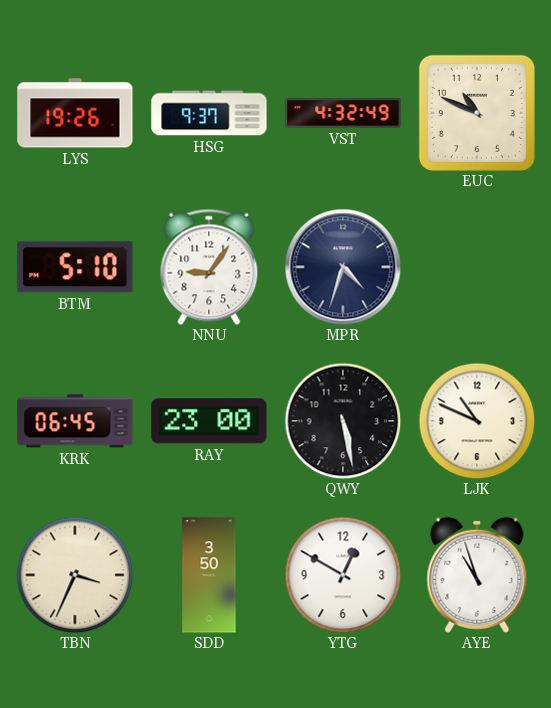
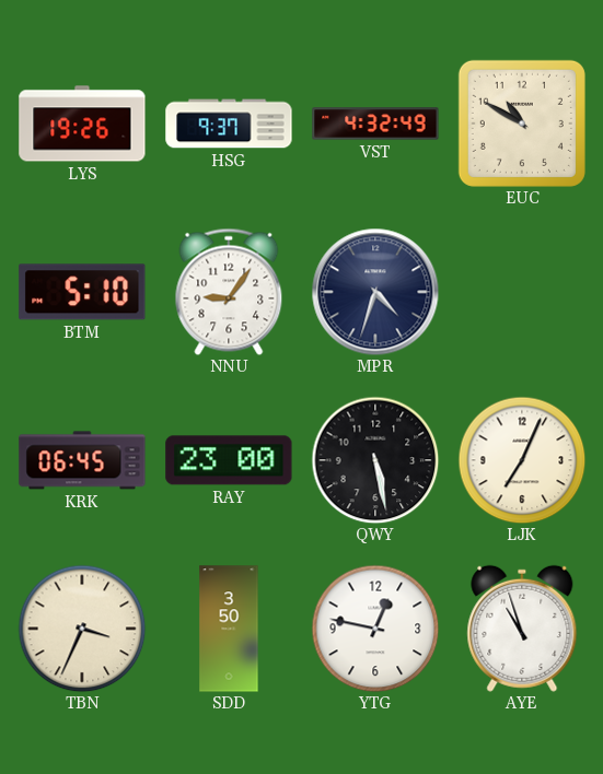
EUC: 10:49 -> 10:50 (522, 124)
LJK: 10:49 -> 7:04 (522, 460)
YTG: 12:50 -> 12:47 (375, 629)
